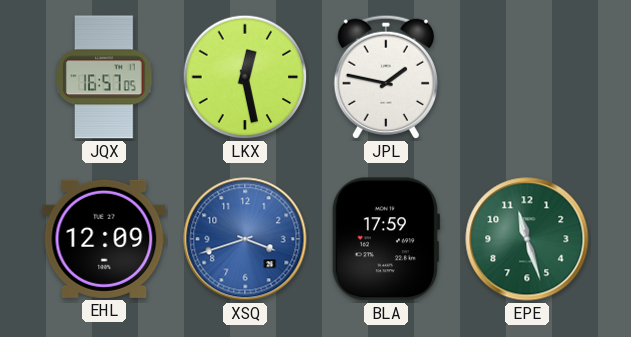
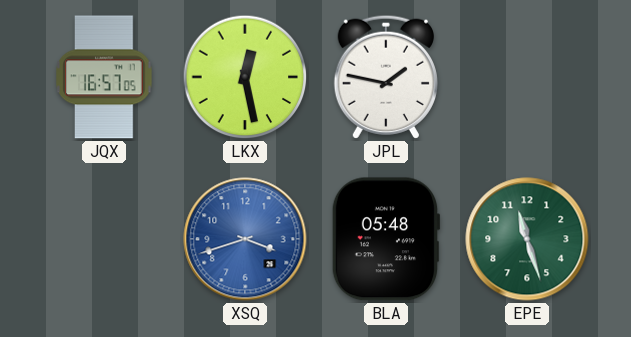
EHL: 12:09 -> none (104, 239)
BLA: 17:59 -> 05:48 (386, 239)
